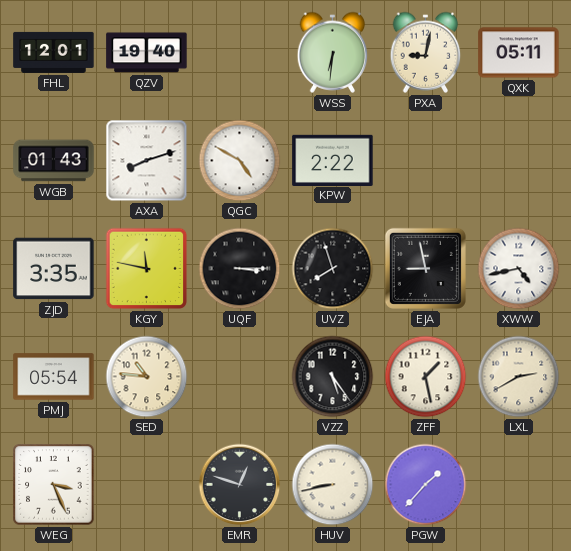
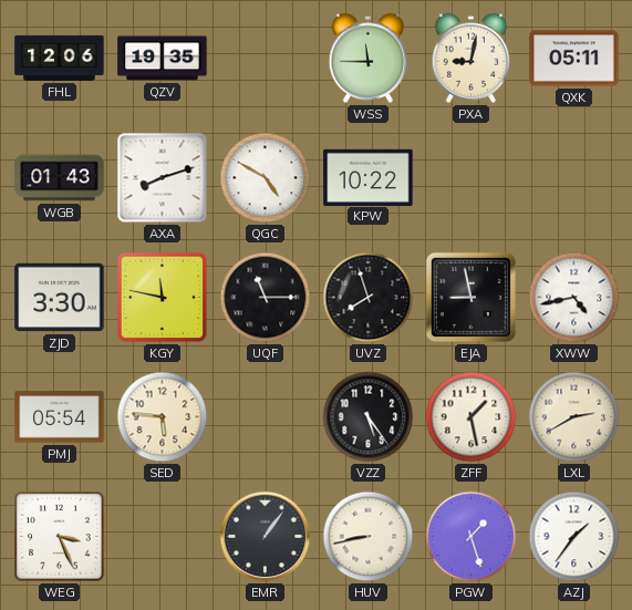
FHL: 12:01 -> 12:06 (60, 58)
QZV: 19:40 -> 19:35 (163, 59)
WSS: 6:31 -> 11:45 (369, 58)
KPW: 2:22 -> 10:22 (369, 177)
ZJD: 3:35 -> 3:30 (60, 298)
UQF: 3:15 -> 11:15 (266, 298)
SED: 10:46 -> 5:46 (163, 417)
EMR: 12:48 -> 1:06 (266, 537)
PGW: 1:37 -> 1:27 (472, 537)
AZJ: none -> 1:36 (574, 537)
